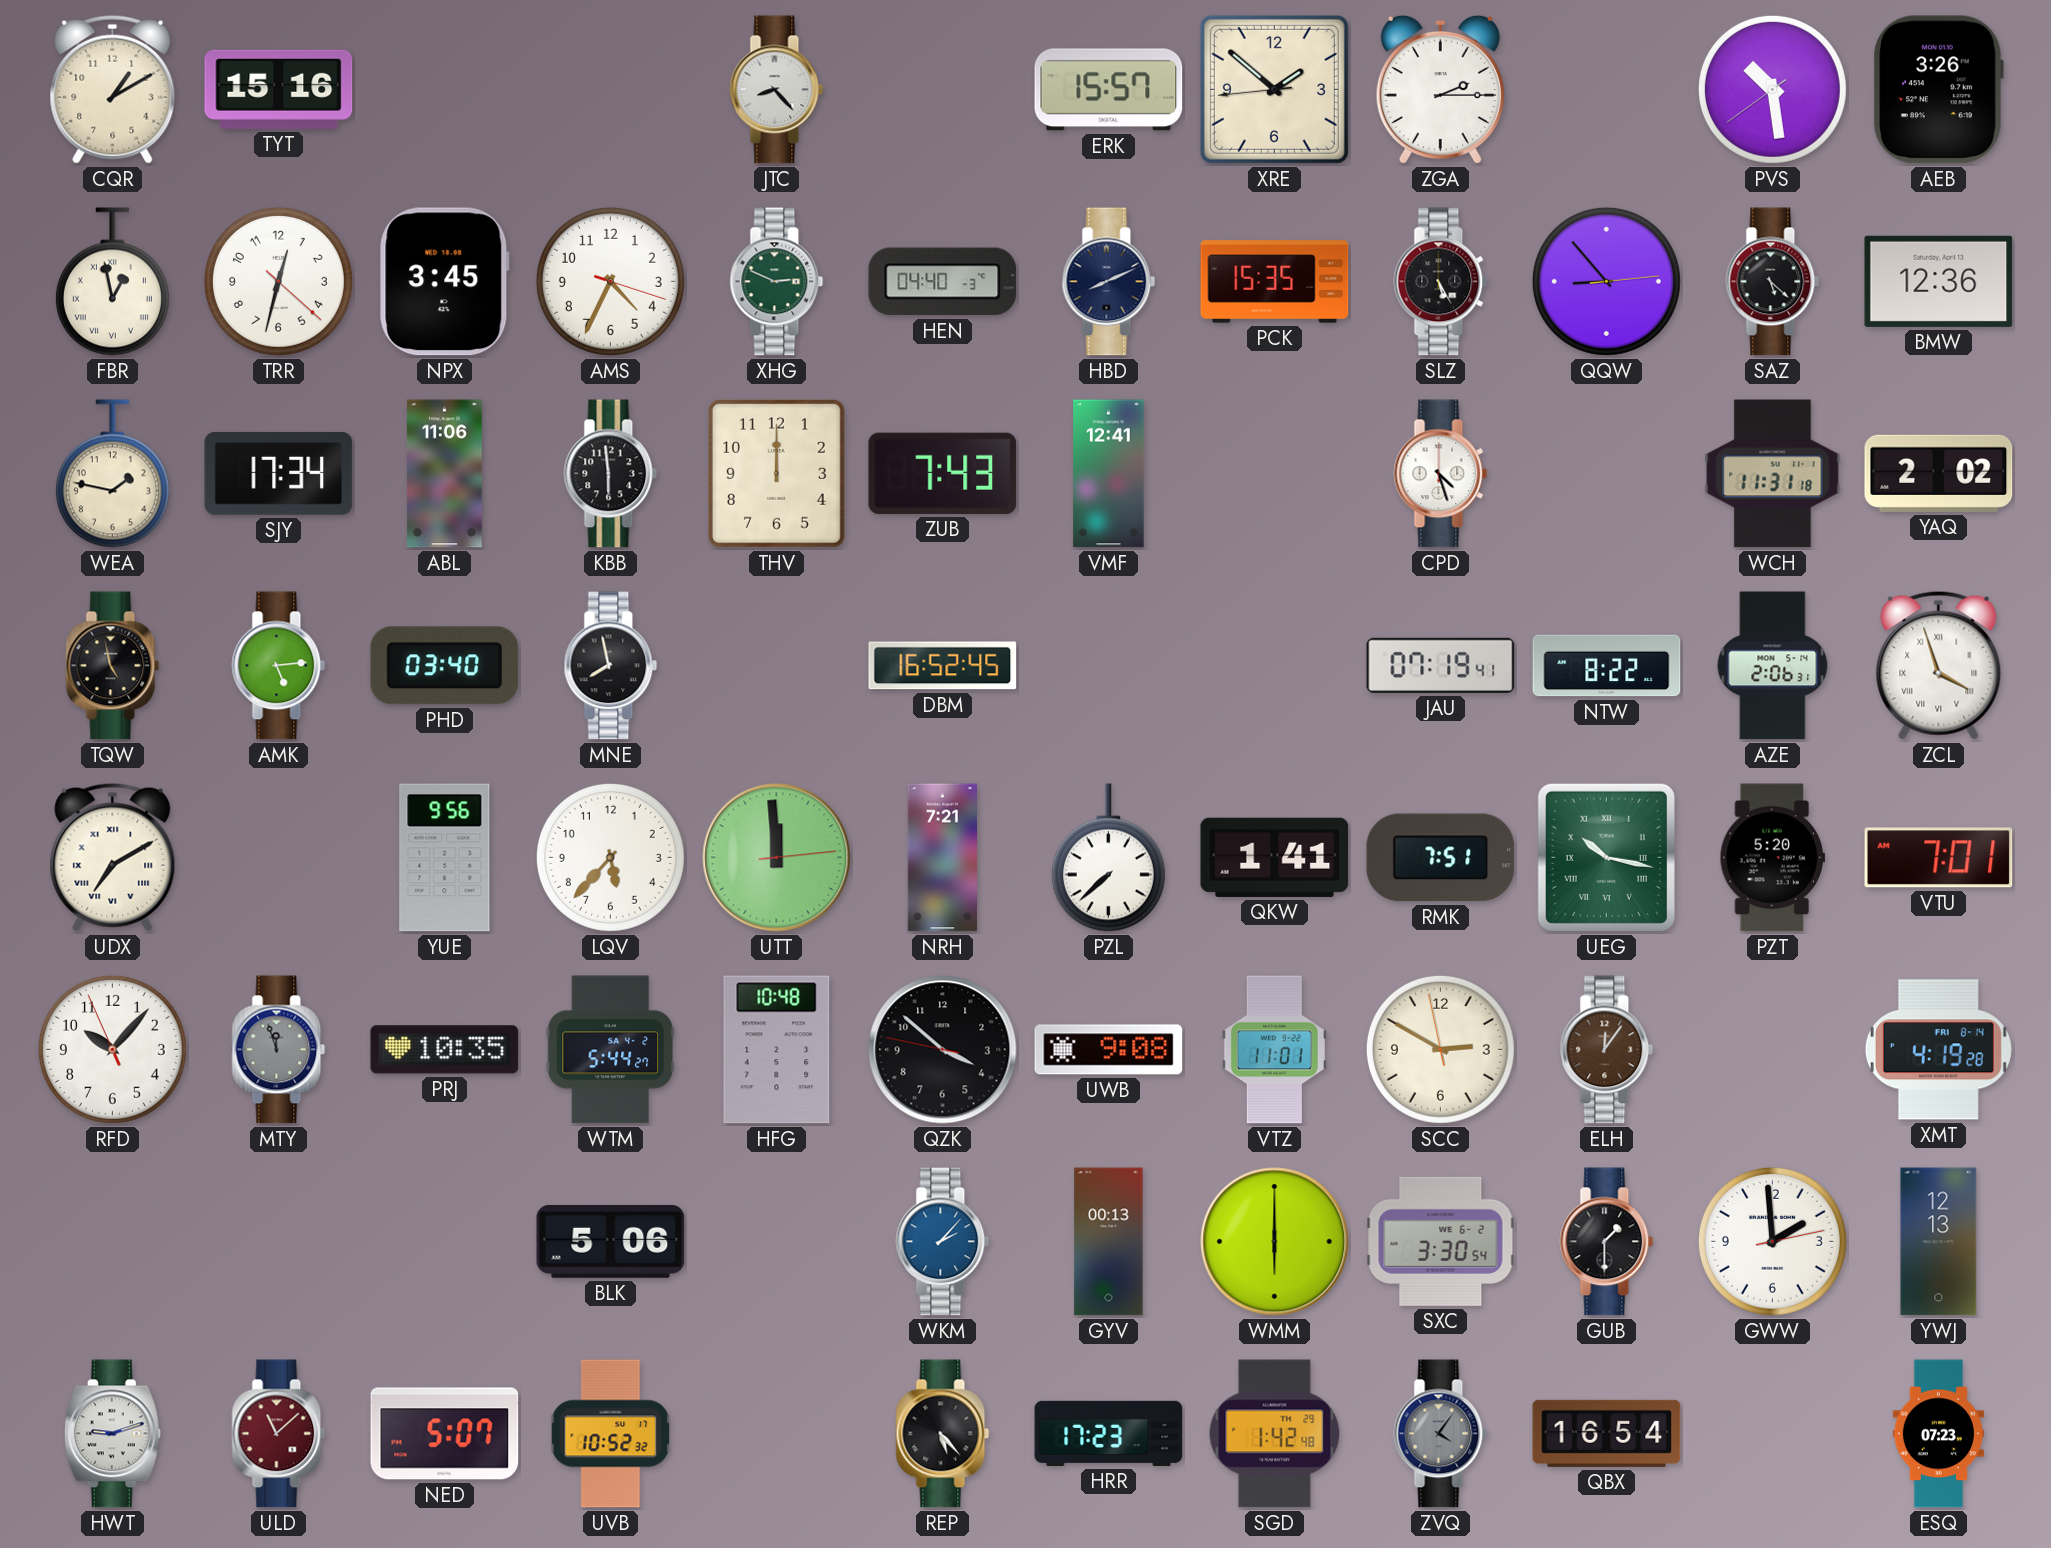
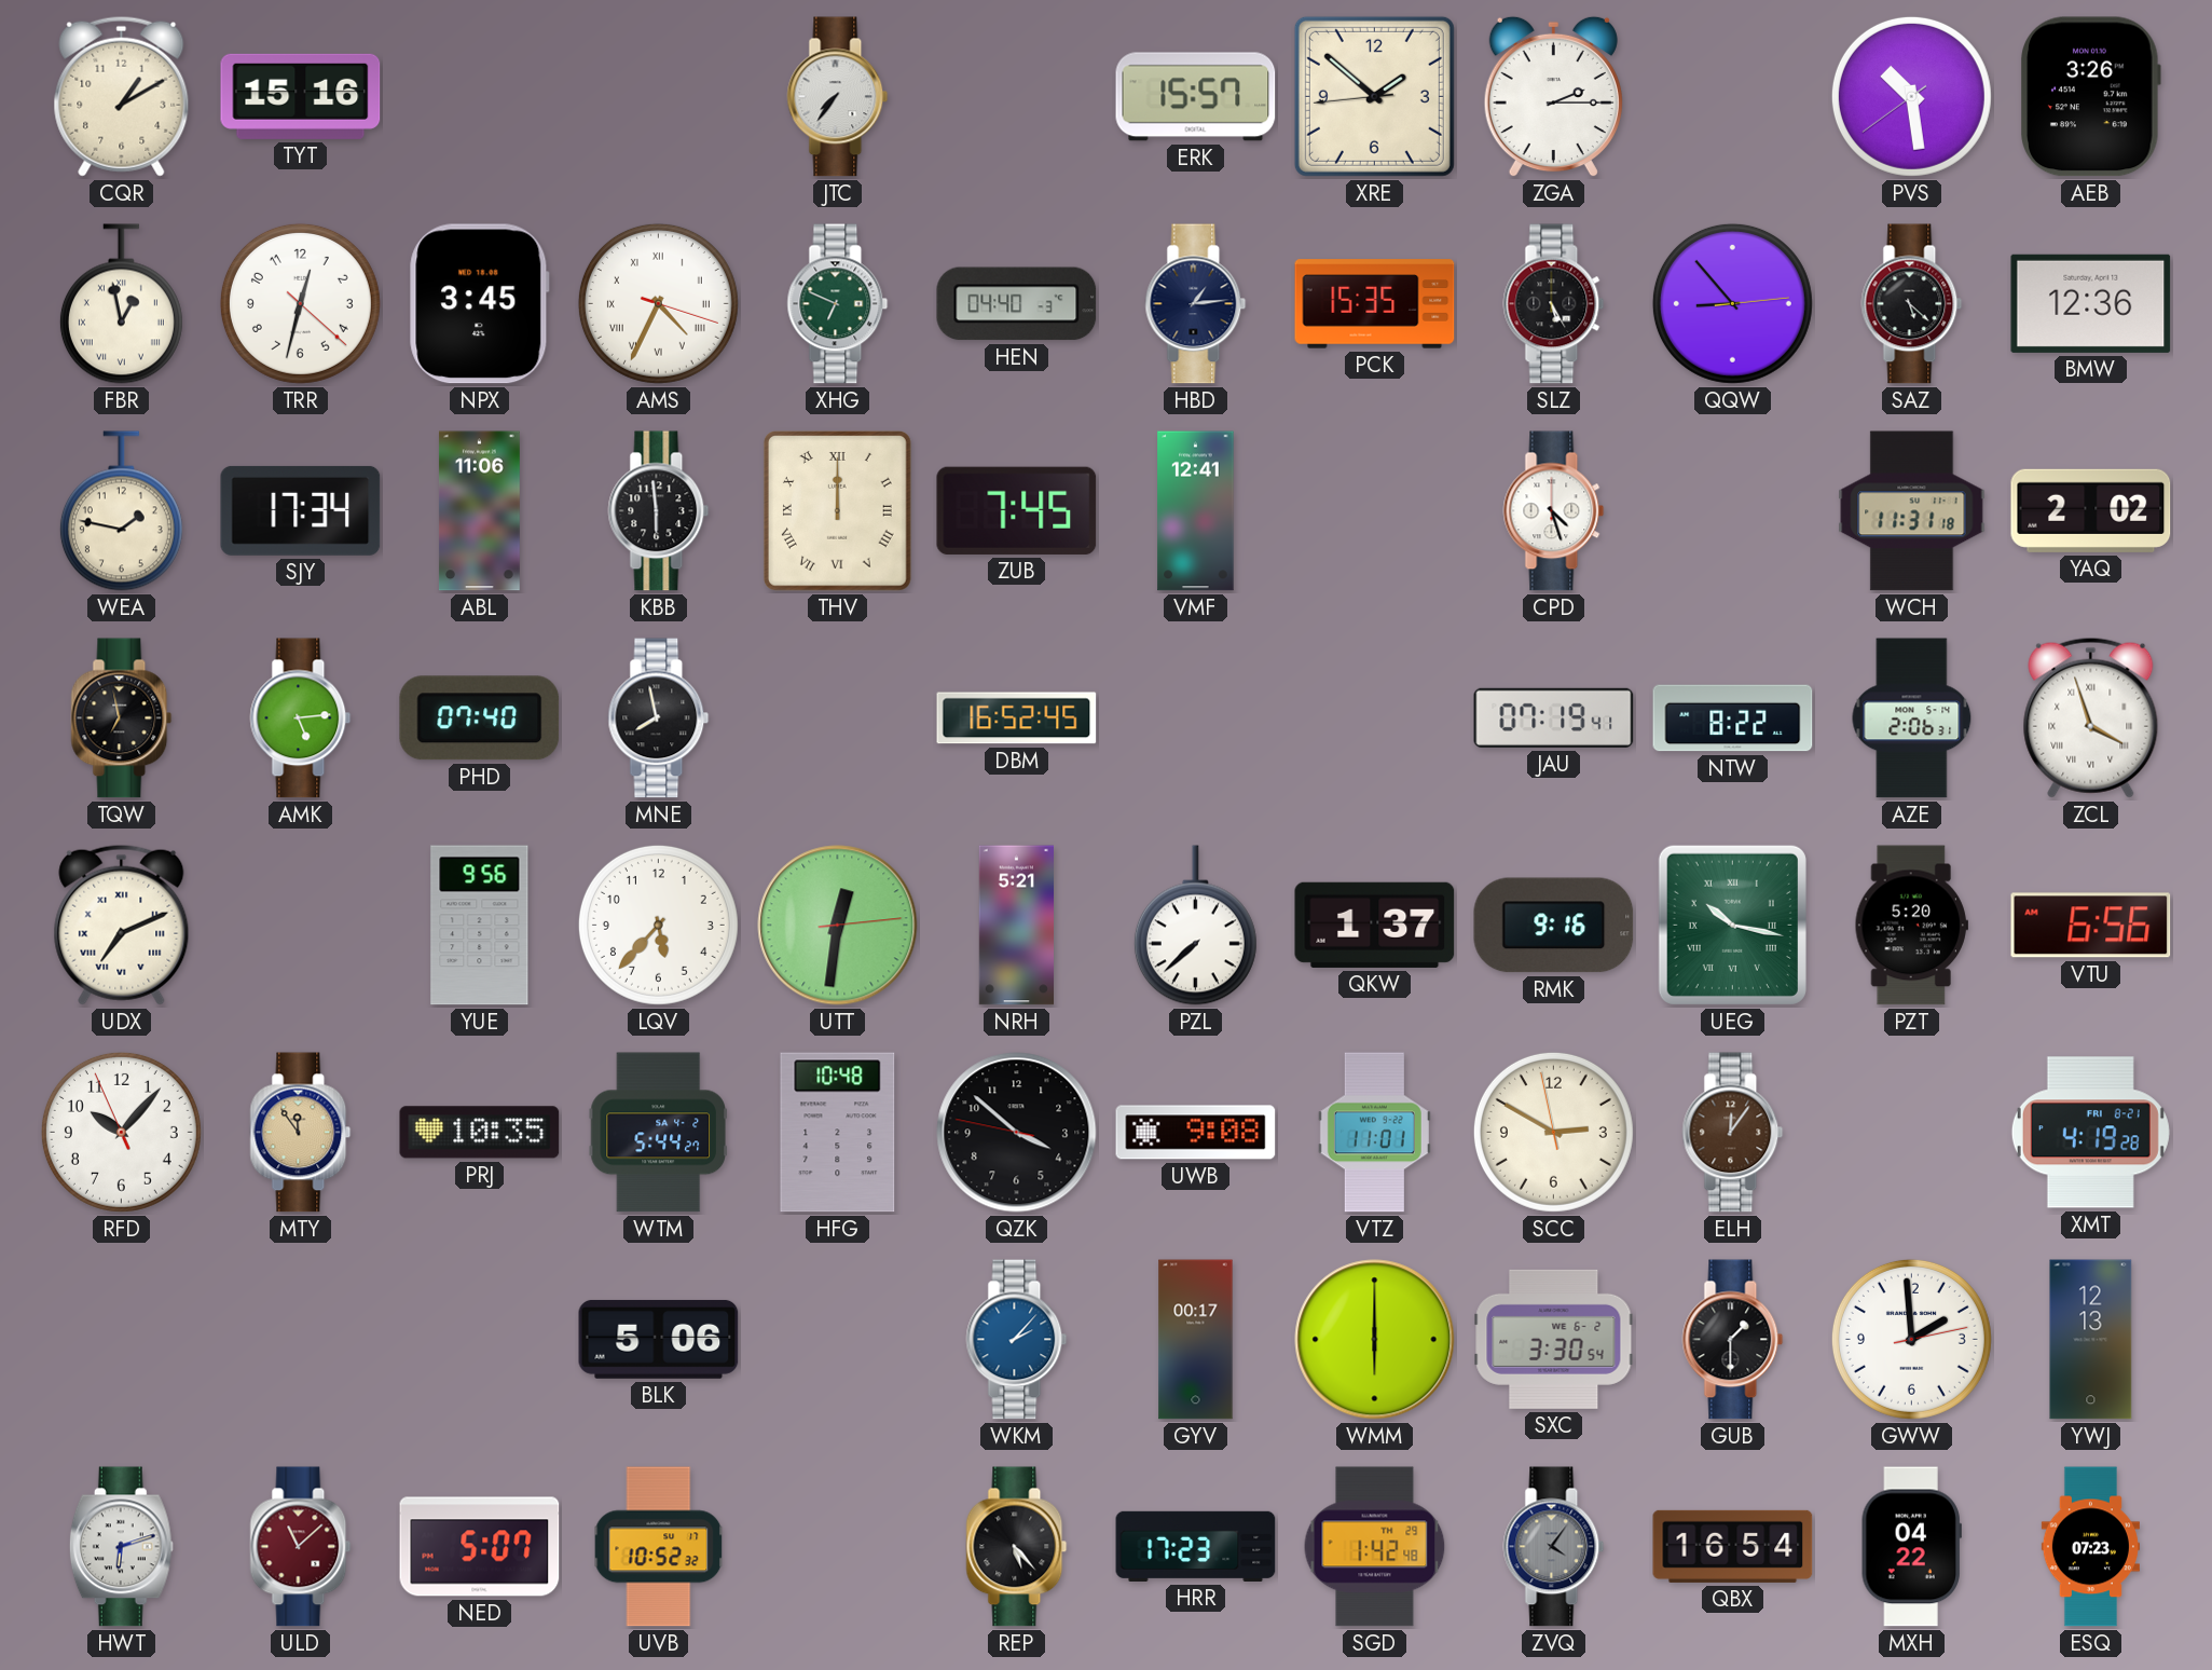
JTC: 8:23 -> 7:36 (838, 97)
AMS numerals: Arabic -> Roman (658, 303)
XHG: 2:49 -> 6:49 (838, 304)
HBD: 8:11 -> 1:14 (1196, 304)
THV numerals: Arabic -> Roman (837, 511)
ZUB: 7:43 -> 7:45 (1017, 510)
TQW: 4:58 -> 6:58 (122, 718)
PHD: 03:40 -> 07:40 (480, 718)
UDX: 7:10 -> 7:11 (122, 925)
UTT: 11:59 -> 12:31 (838, 926)
NRH: 7:21 -> 5:21 (1016, 926)
QKW: 1:41 -> 1:37 (1375, 925)
RMK: 7:51 -> 9:16 (1554, 926)
VTU: 7:01 -> 6:56 (2091, 926)
MTY: 11:57 -> 11:54 (301, 1133)
MTY dial: grey -> champagne (301, 1133)
XMT date: FRI 8-14 -> FRI 8-21 (2090, 1133)
GYV: 00:13 -> 00:17 (1196, 1340)
HWT: 9:12 -> 6:12 (121, 1547)
MXH: none -> 04:22 (1911, 1547)
